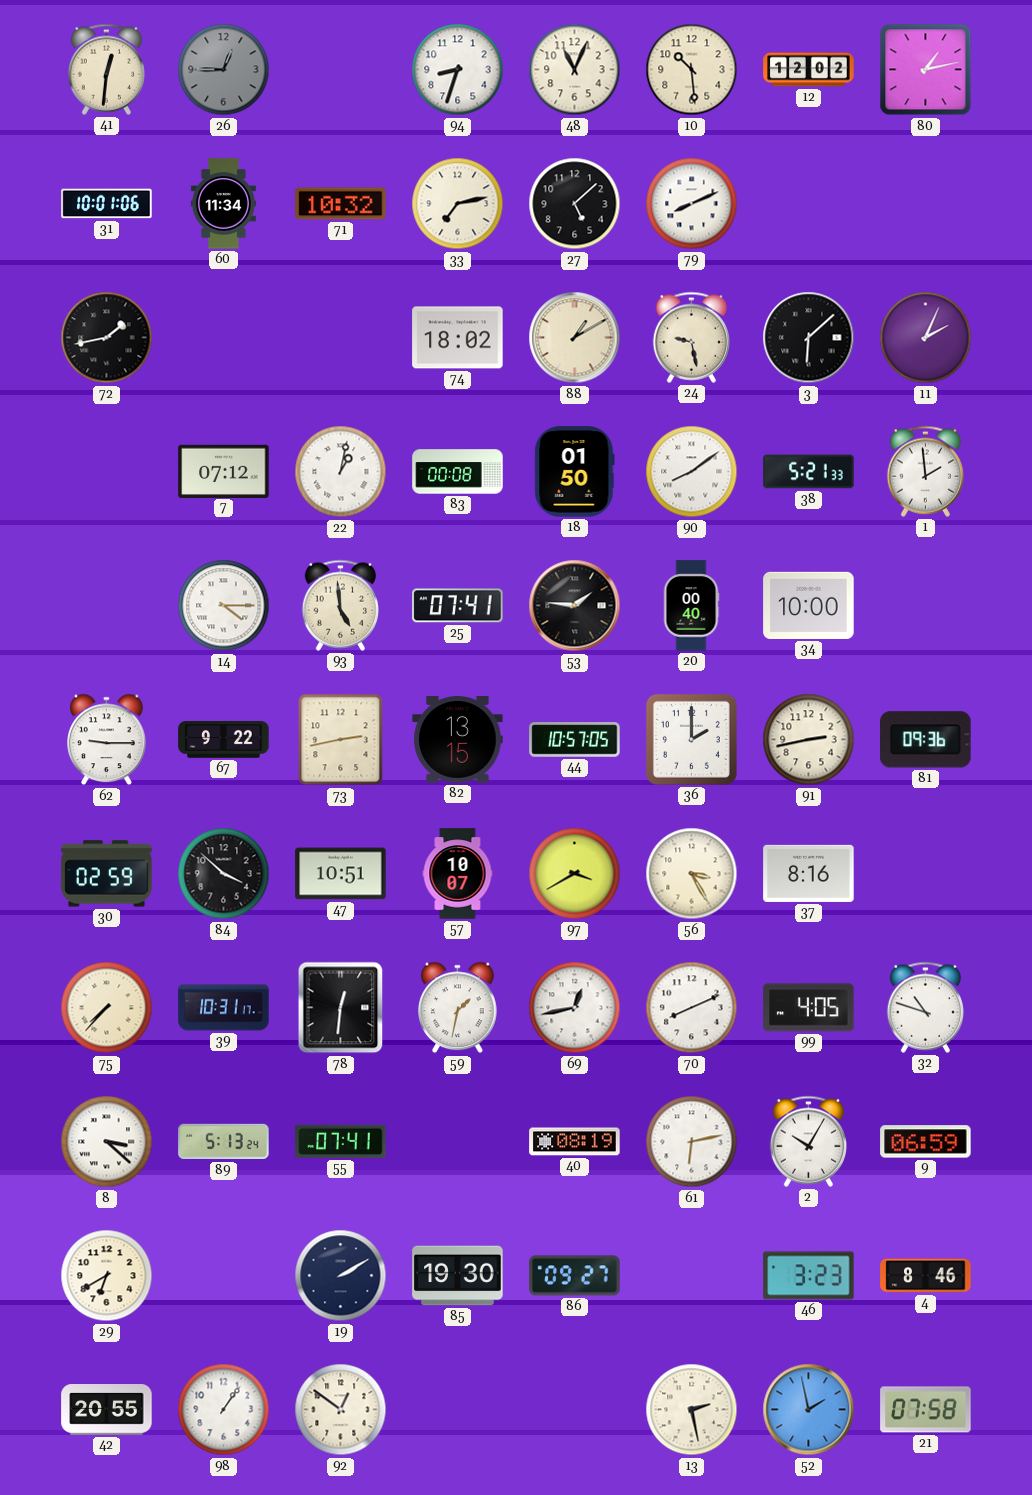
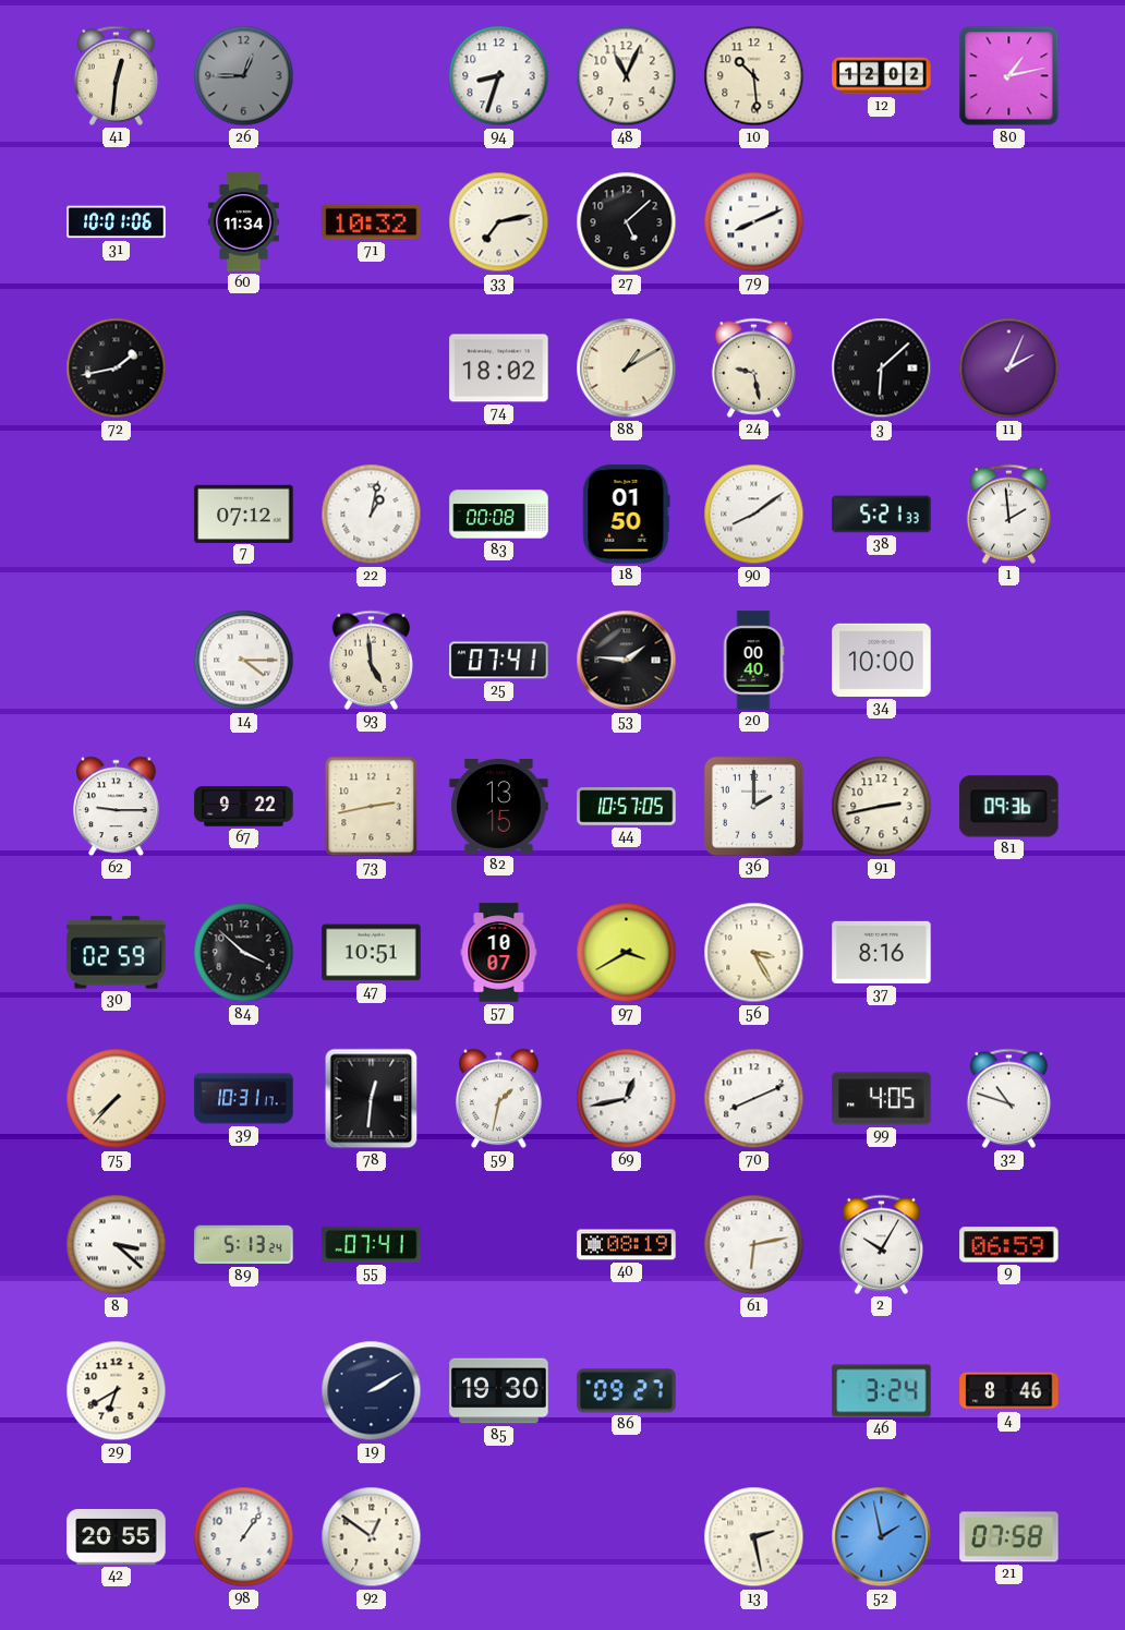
46: 3:23 -> 3:24 (882, 1391)
